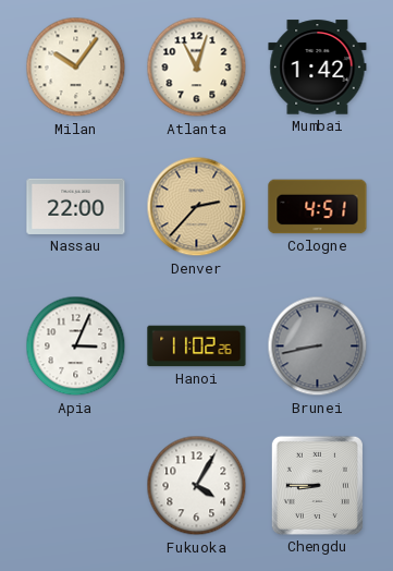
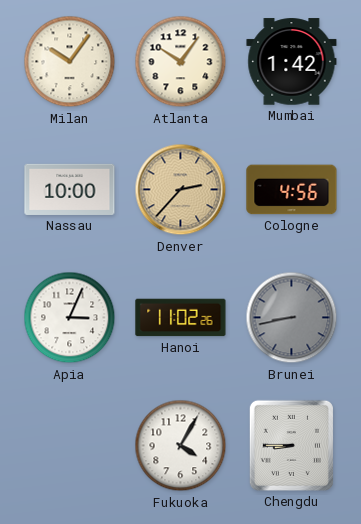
Atlanta: 11:03 -> 10:06 (181, 62)
Nassau: 22:00 -> 10:00 (70, 189)
Cologne: 4:51 -> 4:56 (292, 190)
